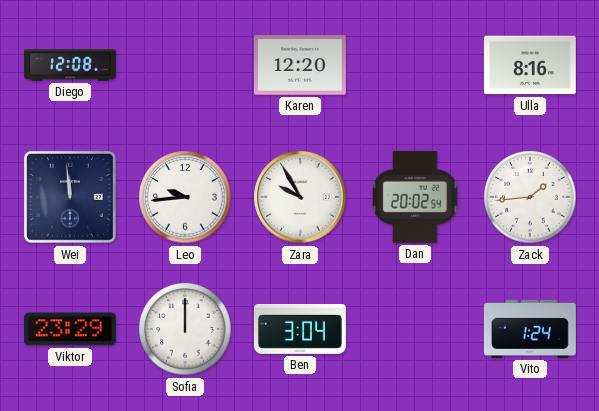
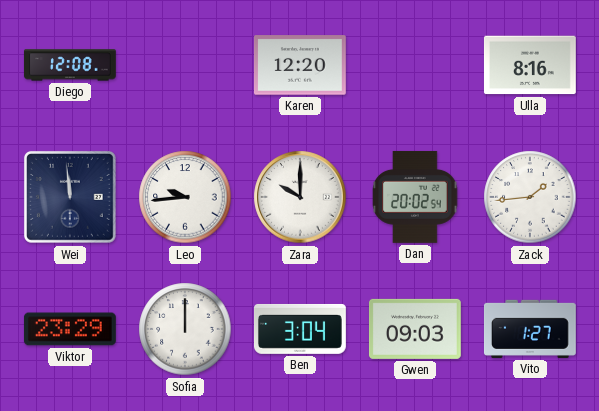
Zara: 9:55 -> 10:00 (300, 197)
Gwen: none -> 09:03 (415, 329)
Vito: 1:24 -> 1:27 (530, 329)
